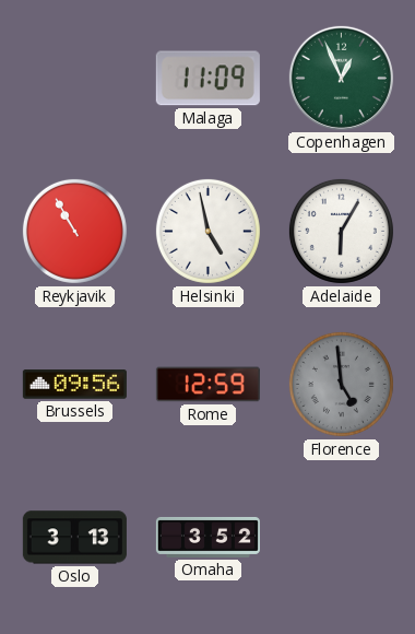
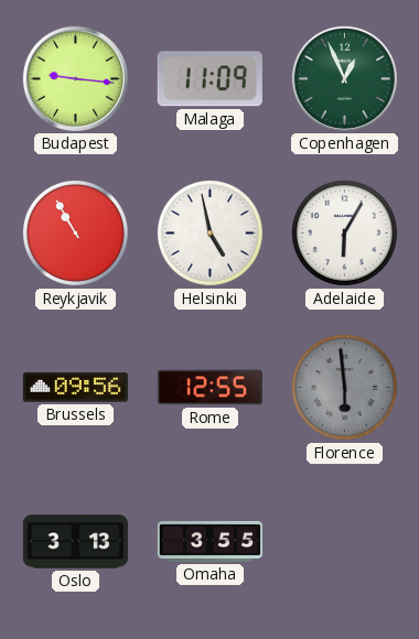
Budapest: none -> 9:16 (75, 78)
Rome: 12:59 -> 12:55 (209, 388)
Florence: 4:59 -> 5:59 (344, 387)
Omaha: 3:52 -> 3:55 (209, 541)
